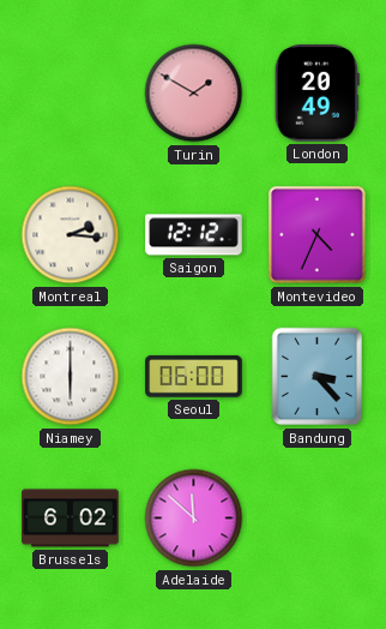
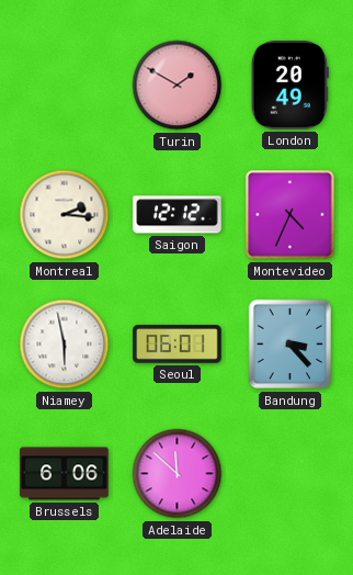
Niamey: 6:00 -> 5:58 (65, 345)
Seoul: 06:00 -> 06:01 (178, 345)
Brussels: 6:02 -> 6:06 (65, 474)
